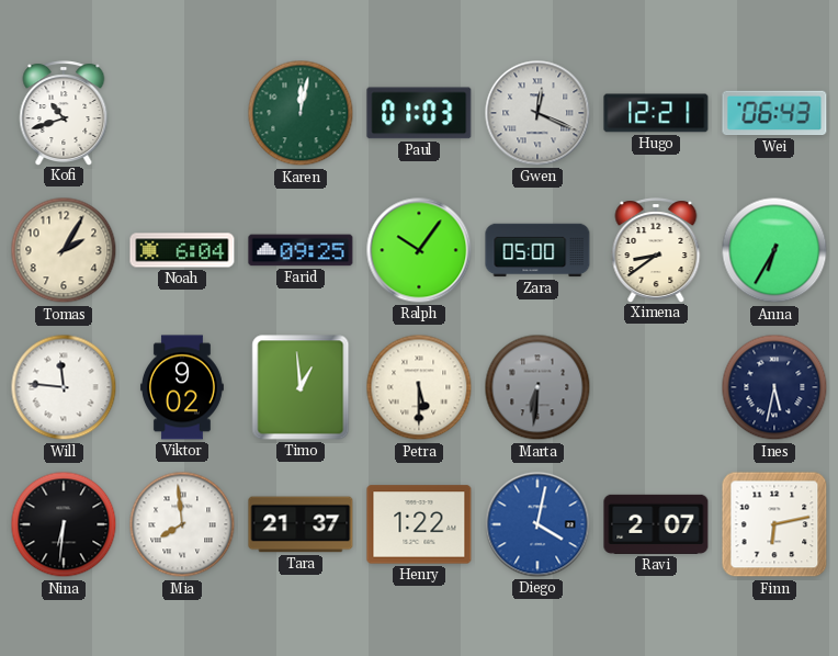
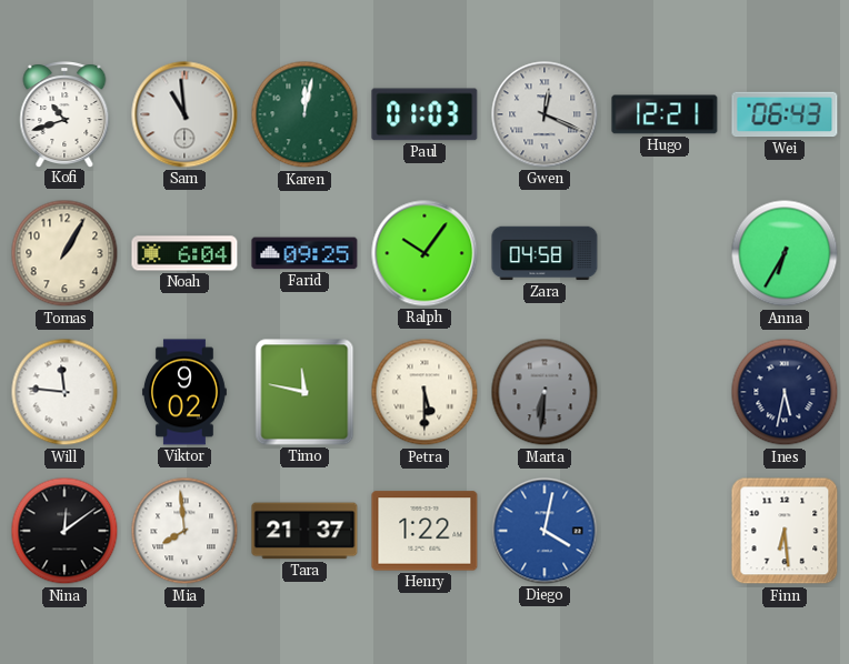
Sam: none -> 10:59 (184, 114)
Tomas: 2:05 -> 1:05 (64, 253)
Zara: 05:00 -> 04:58 (545, 253)
Ximena: 8:39 -> none (656, 250)
Timo: 12:59 -> 11:47 (304, 392)
Nina: 6:31 -> 12:09 (64, 531)
Ravi: 2:07 -> none (656, 524)
Finn: 6:13 -> 6:29 (785, 531)
